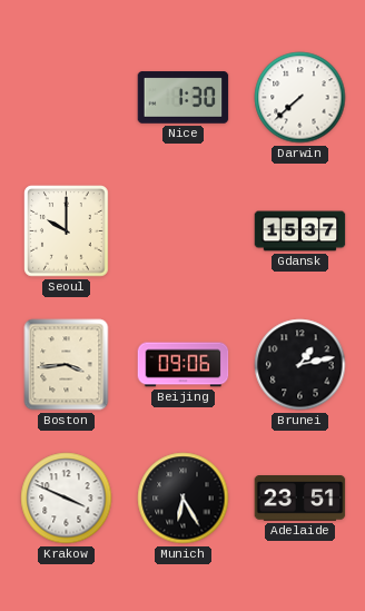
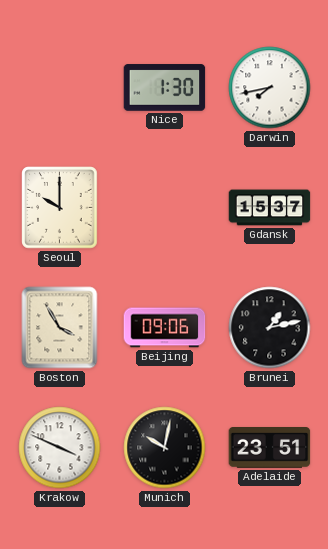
Darwin: 7:38 -> 7:43 (270, 88)
Boston: 3:44 -> 3:55 (60, 328)
Munich: 6:25 -> 10:02 (165, 448)
